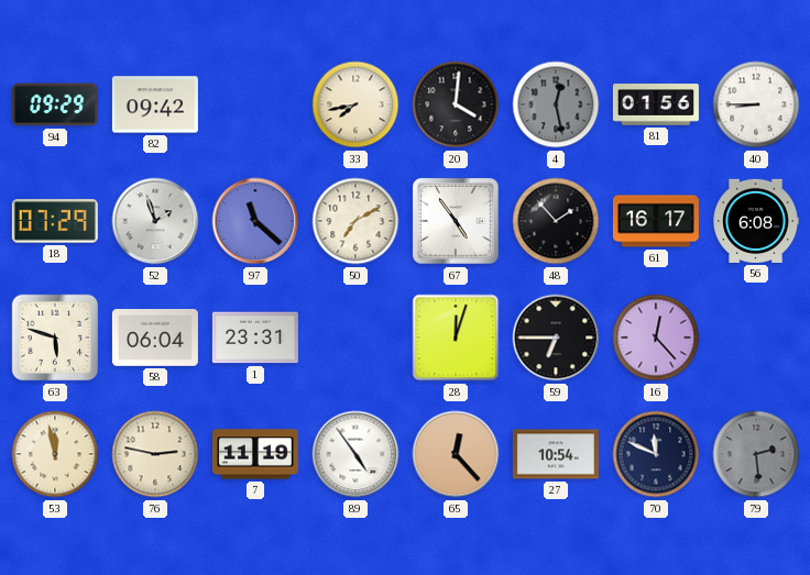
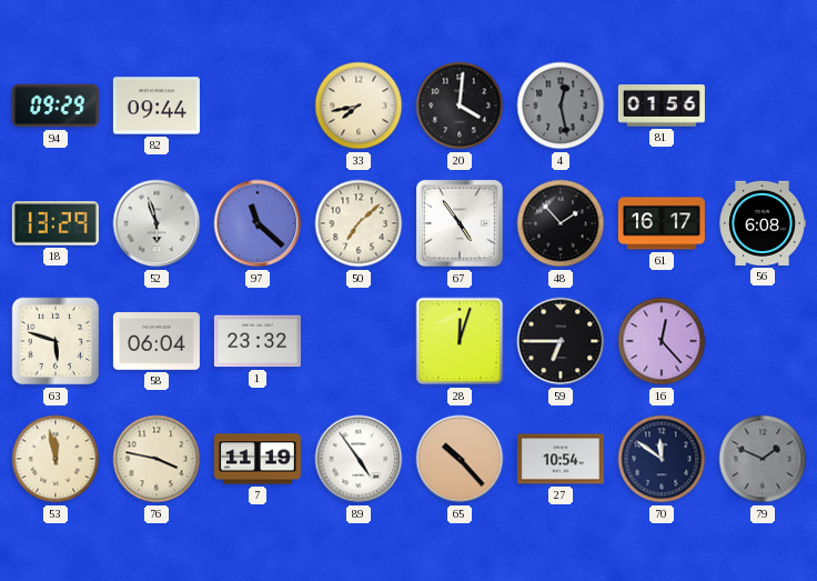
82: 09:42 -> 09:44 (157, 106)
40: 8:45 -> none (756, 104)
18: 07:29 -> 13:29 (56, 223)
52: 1:57 -> 5:57 (157, 223)
50: 7:10 -> 7:08 (359, 223)
1: 23:31 -> 23:32 (258, 341)
76: 2:47 -> 3:47 (157, 459)
65: 12:23 -> 10:23 (460, 459)
70: 11:49 -> 11:51 (662, 459)
79: 2:29 -> 1:49 (763, 459)
